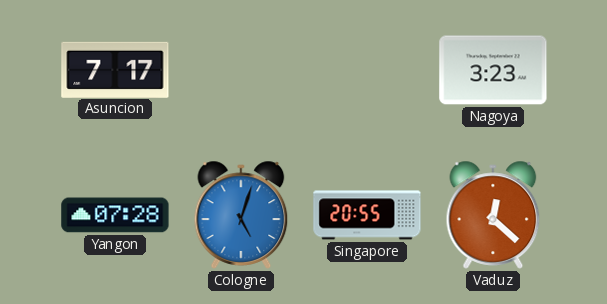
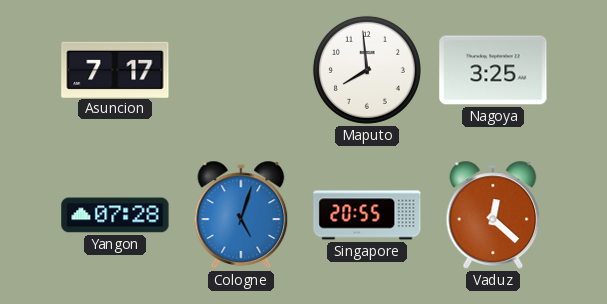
Maputo: none -> 7:59 (367, 70)
Nagoya: 3:23 -> 3:25 (493, 70)
